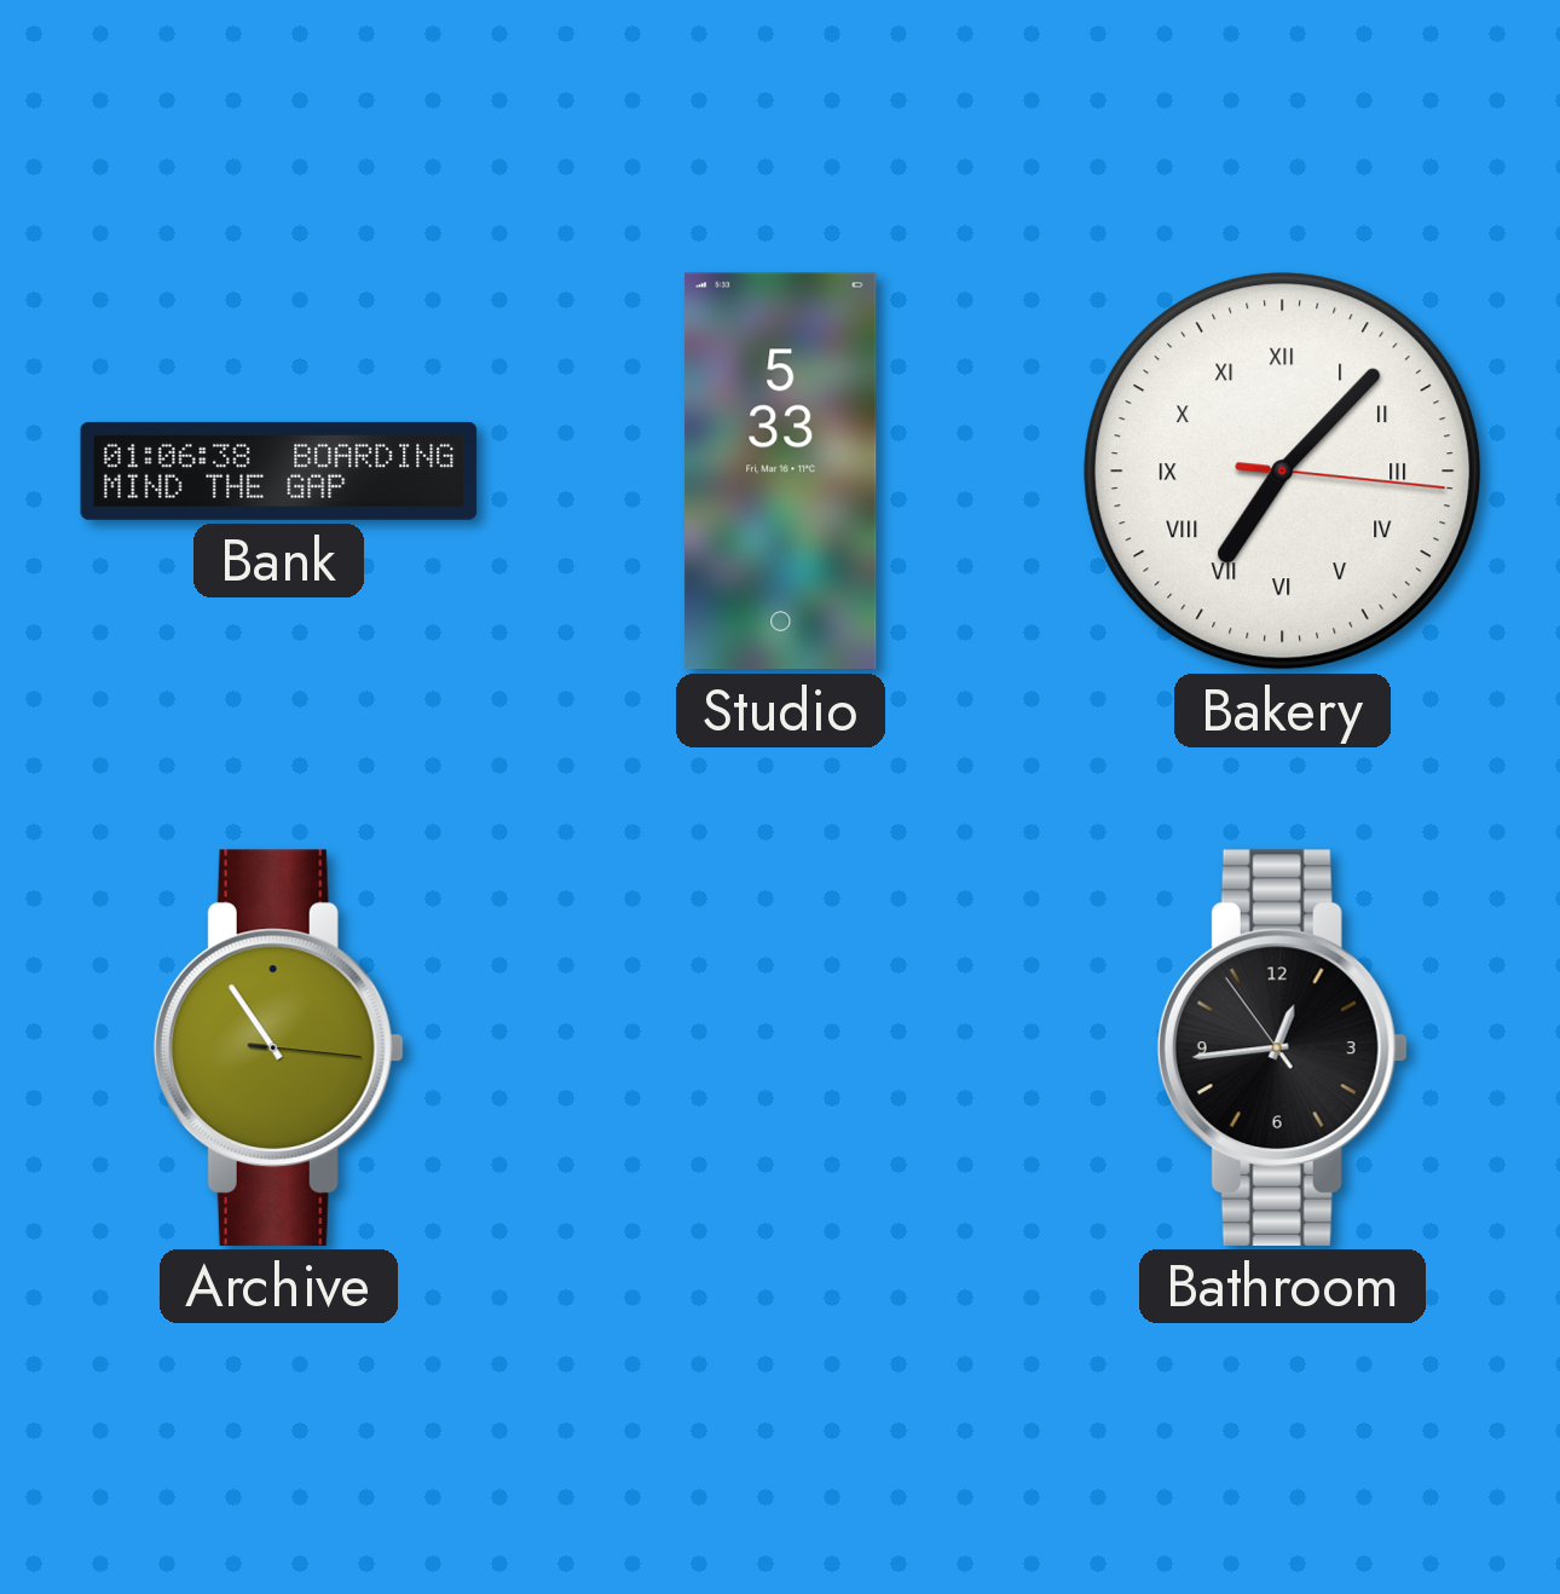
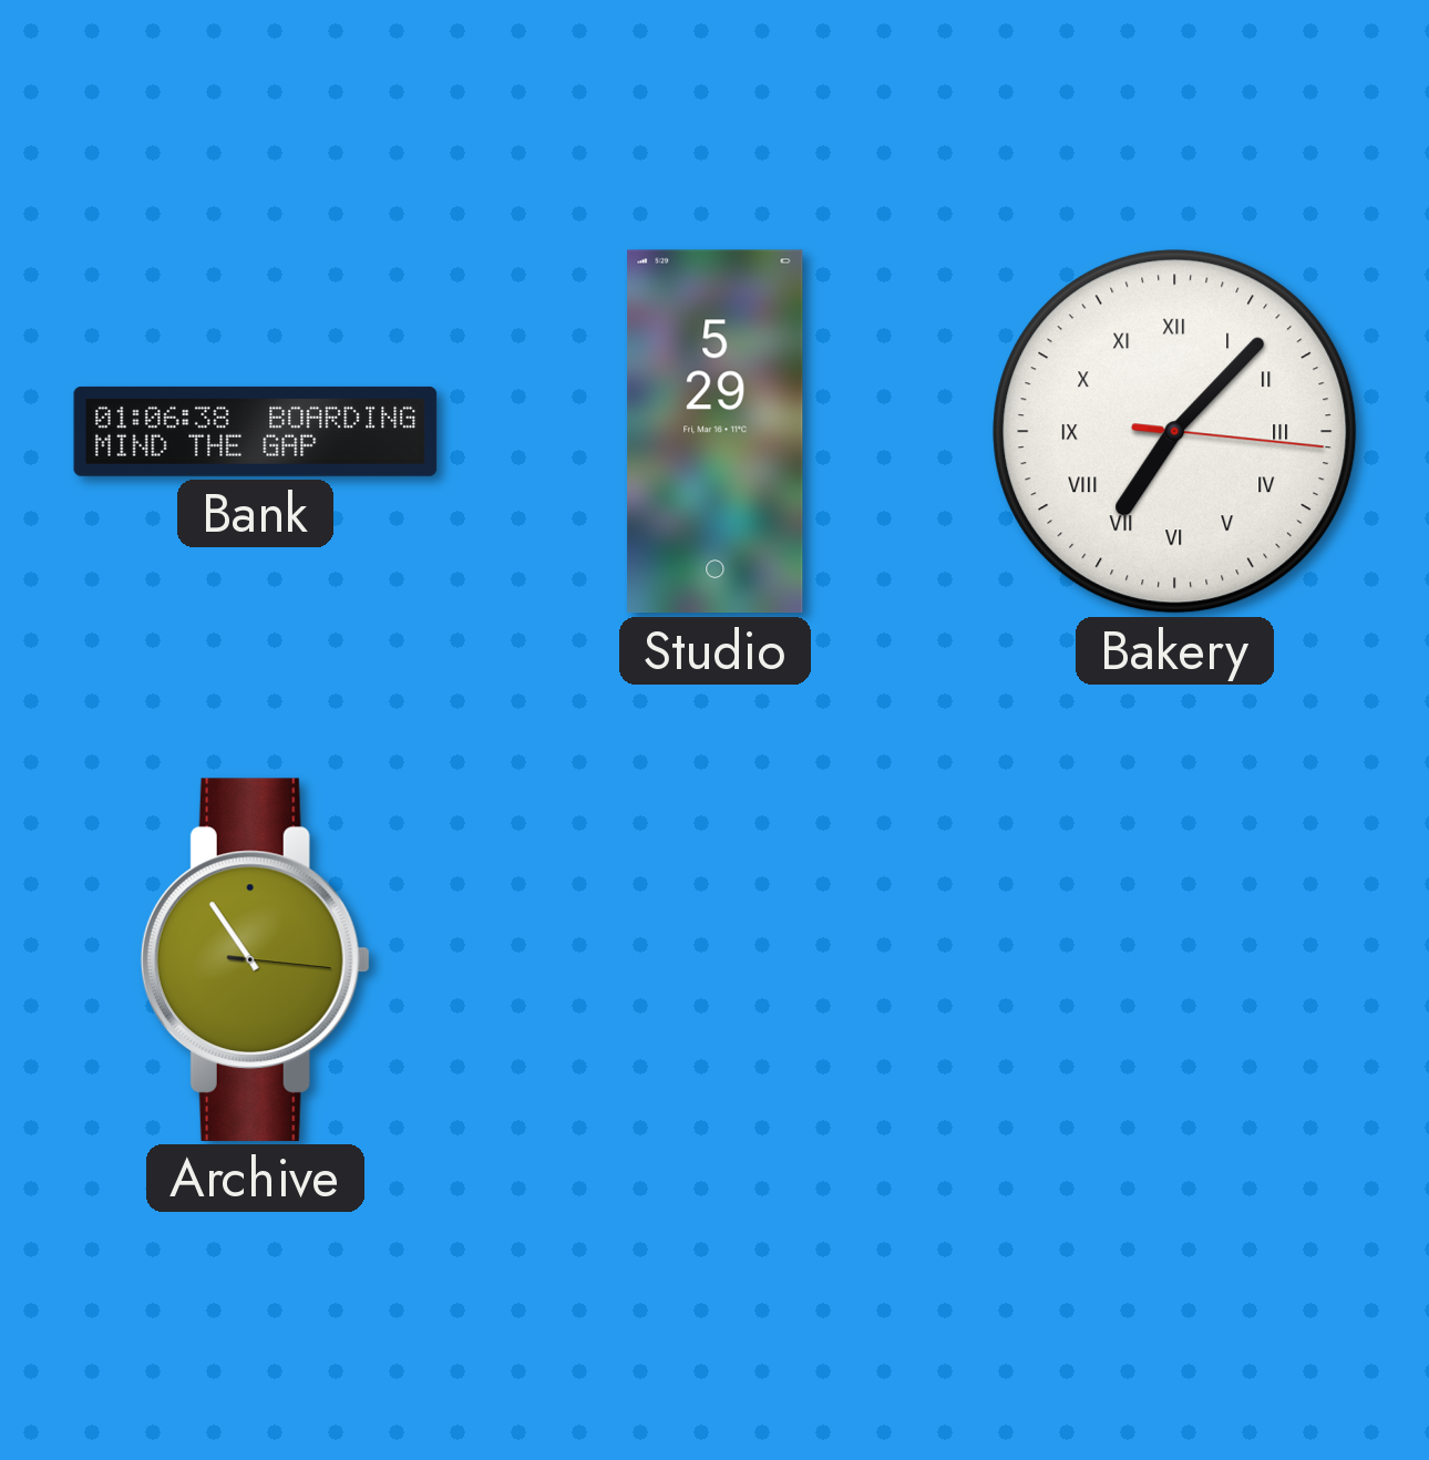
Studio: 5:33 -> 5:29 (716, 432)
Bathroom: 12:43 -> none (1282, 1047)
